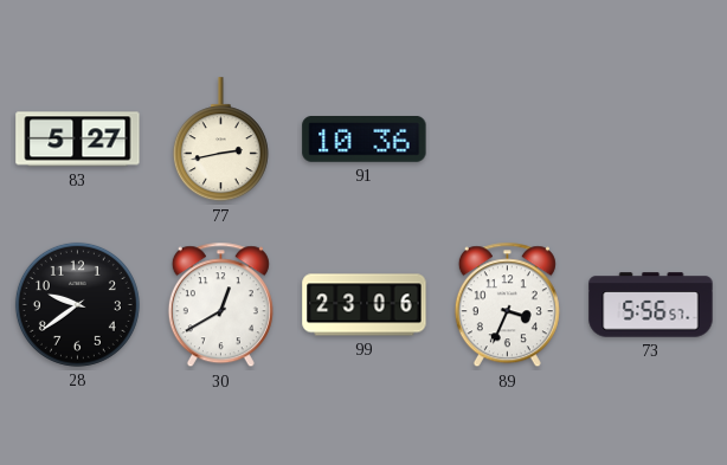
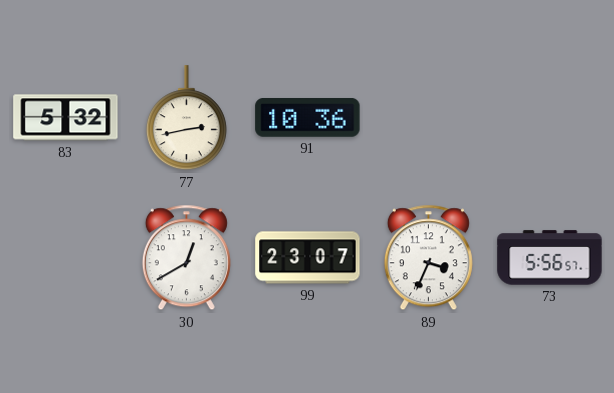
83: 5:27 -> 5:32 (66, 118)
28: 9:39 -> none (77, 304)
99: 23:06 -> 23:07 (308, 258)
